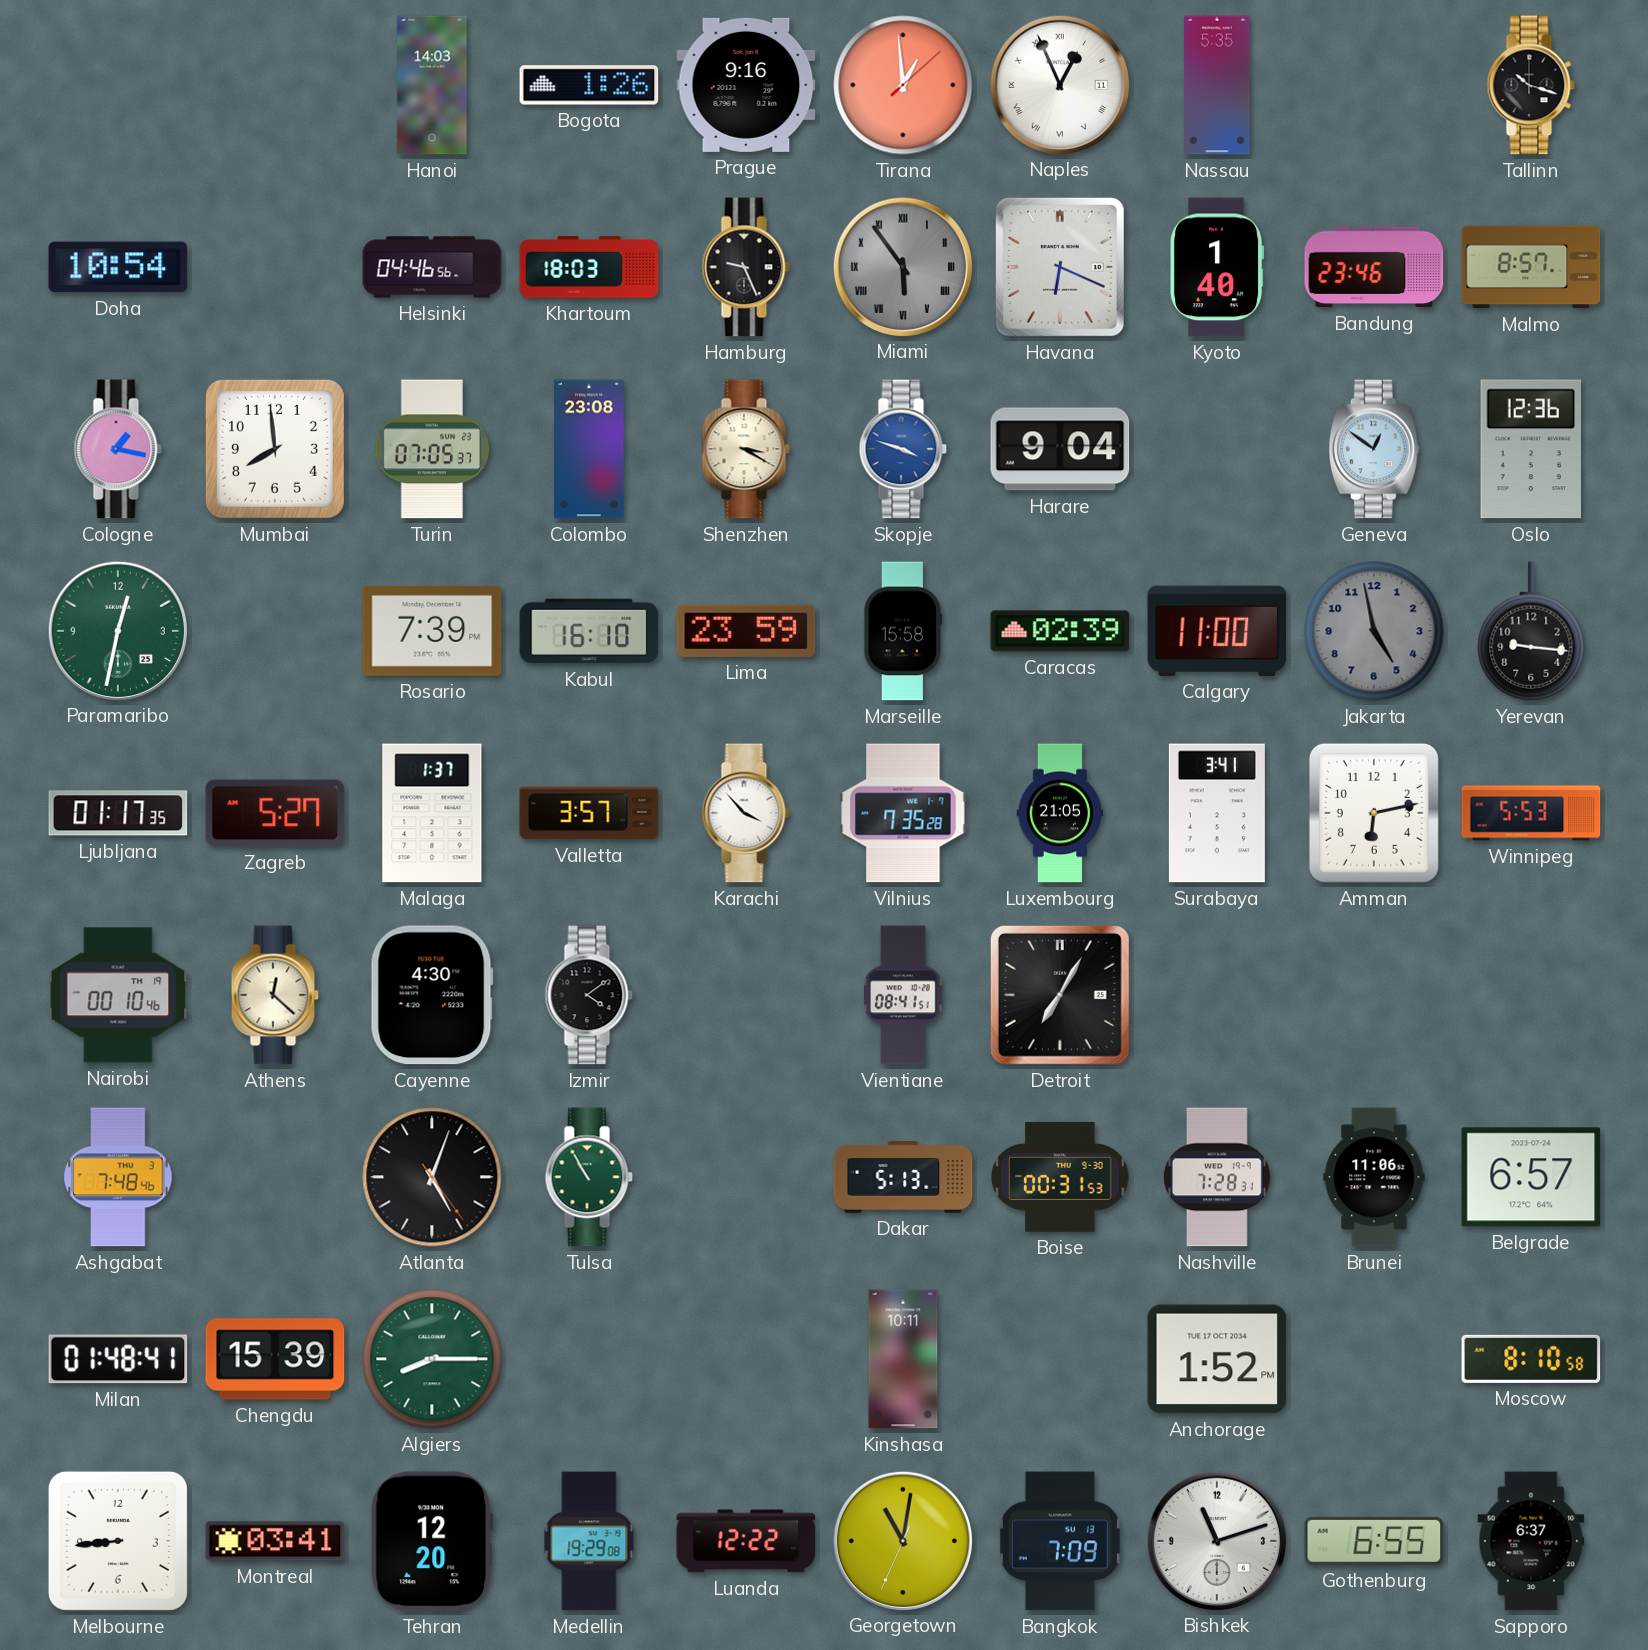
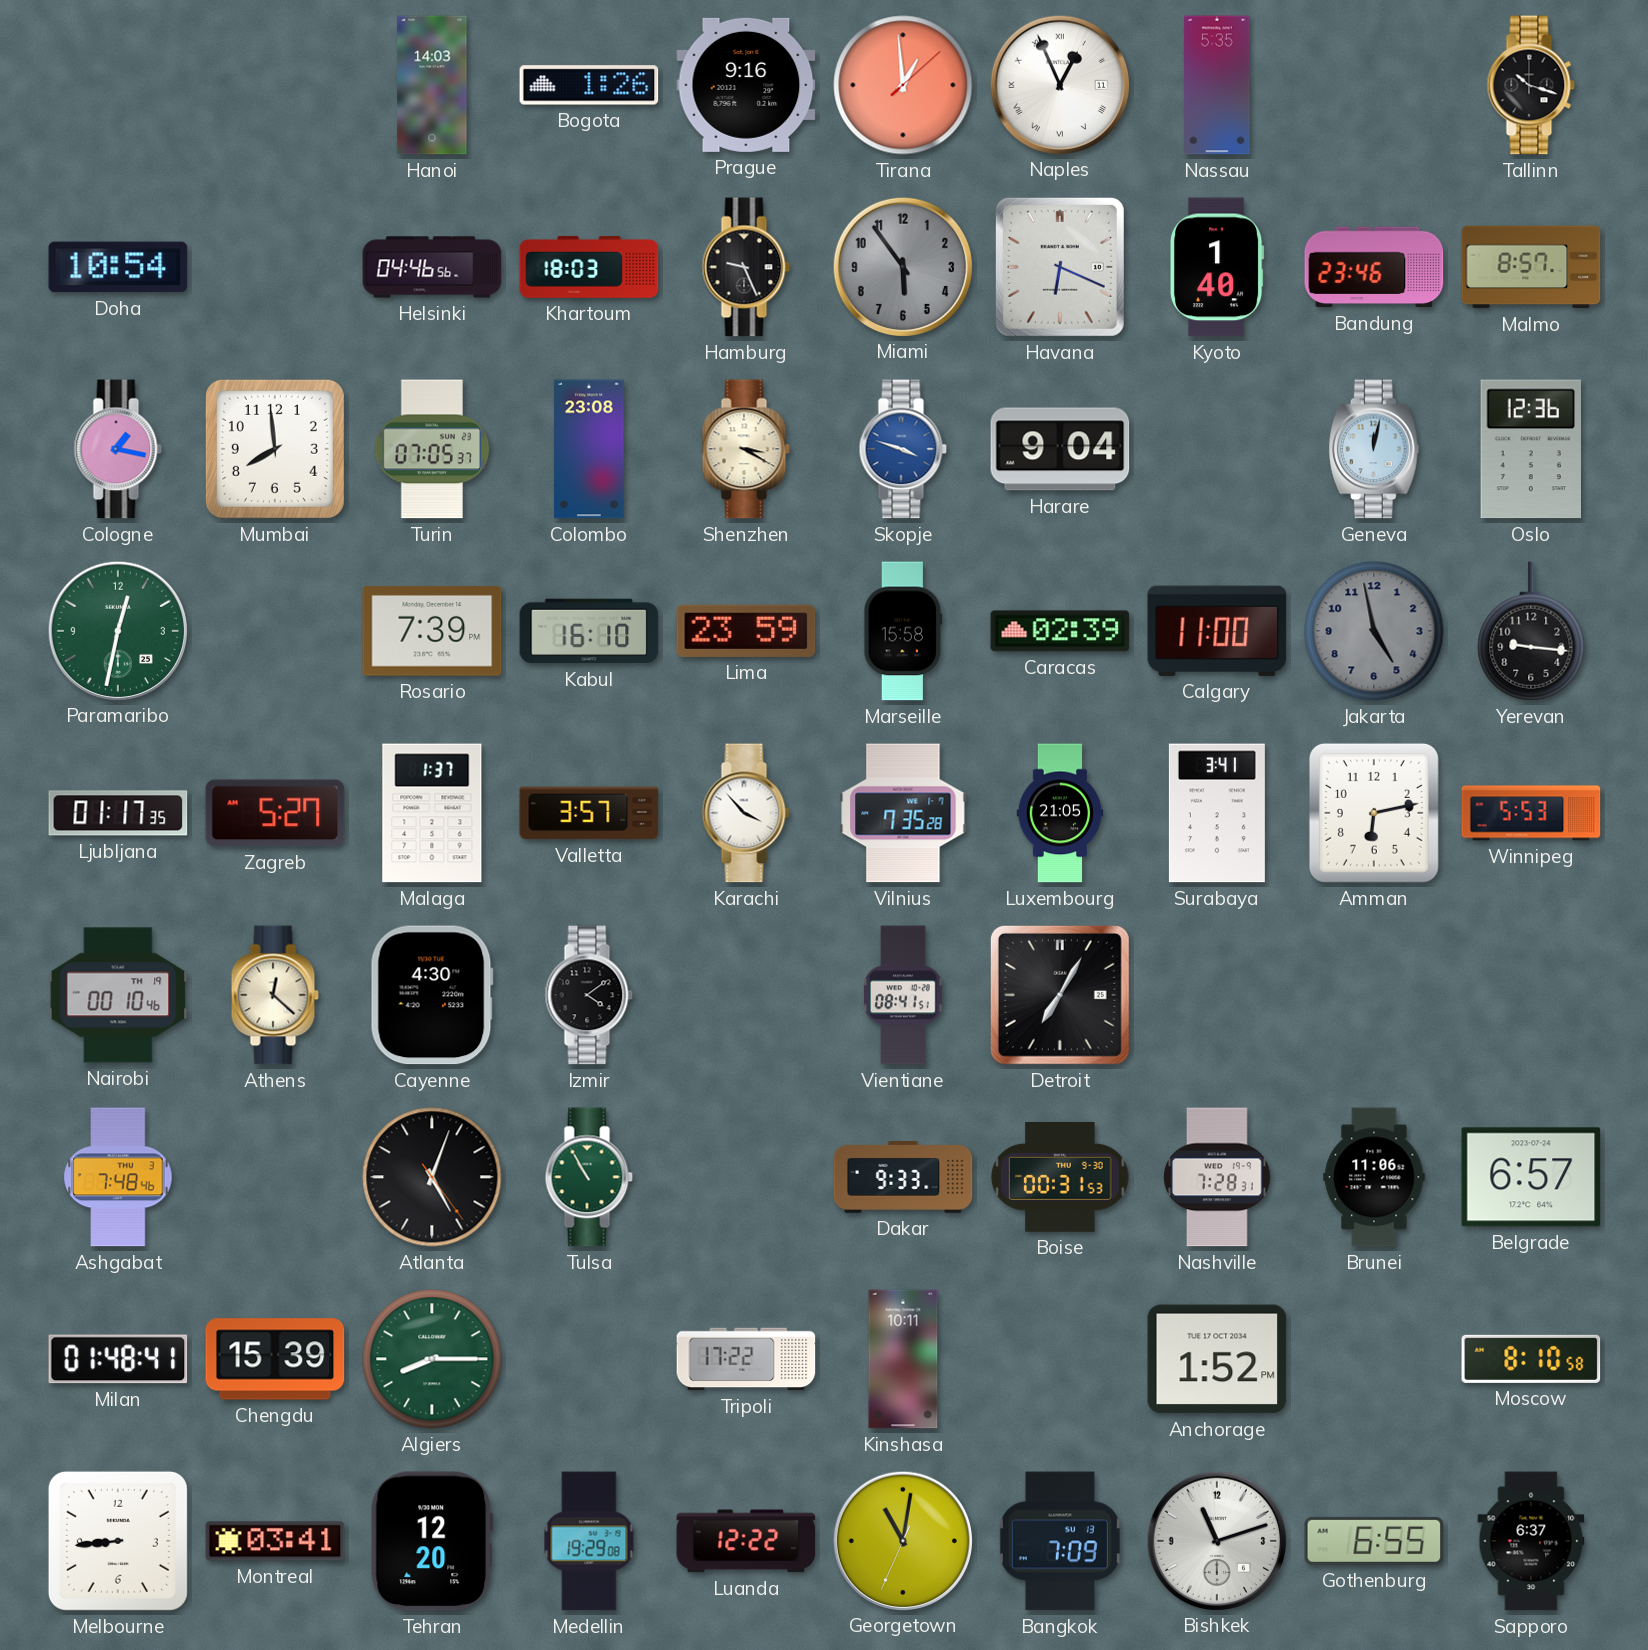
Miami numerals: Roman -> Arabic (902, 266)
Geneva: 12:51 -> 12:02 (1374, 449)
Dakar: 5:13 -> 9:33 (903, 1178)
Tripoli: none -> 17:22 (746, 1359)
